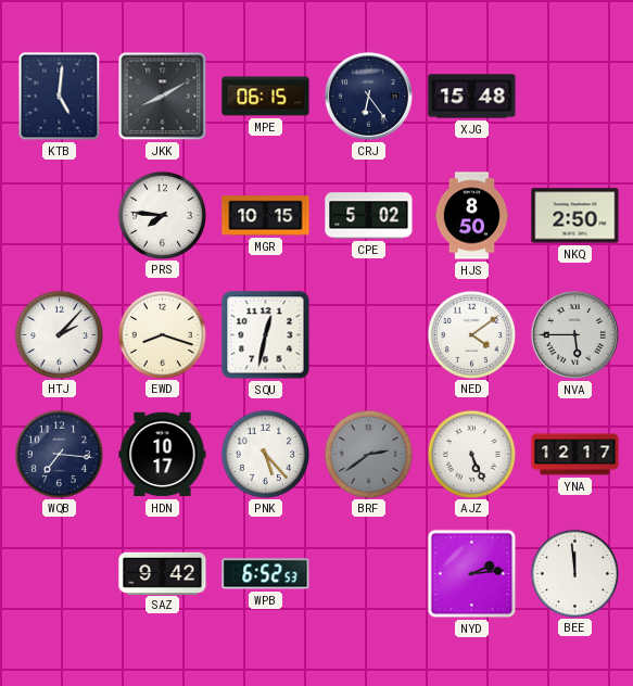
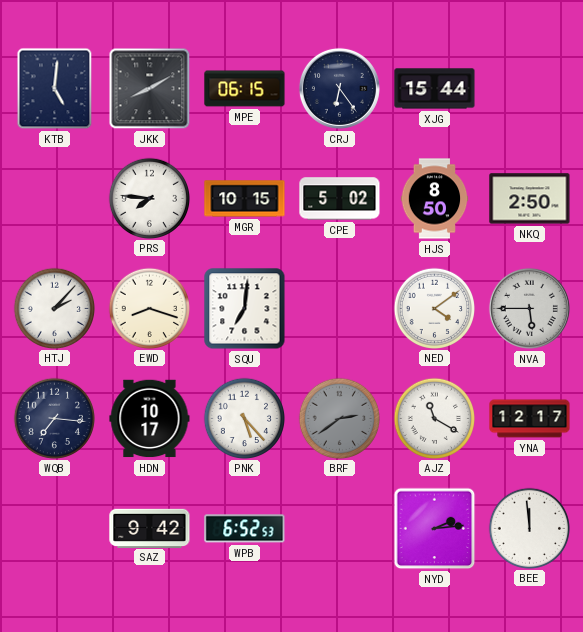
XJG: 15:48 -> 15:44 (435, 89)
SQU: 12:32 -> 7:01 (245, 309)
AJZ: 5:26 -> 11:20 (434, 418)
